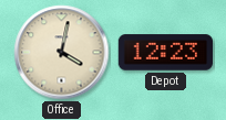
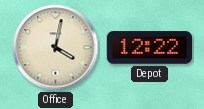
Depot: 12:23 -> 12:22 (149, 48)
